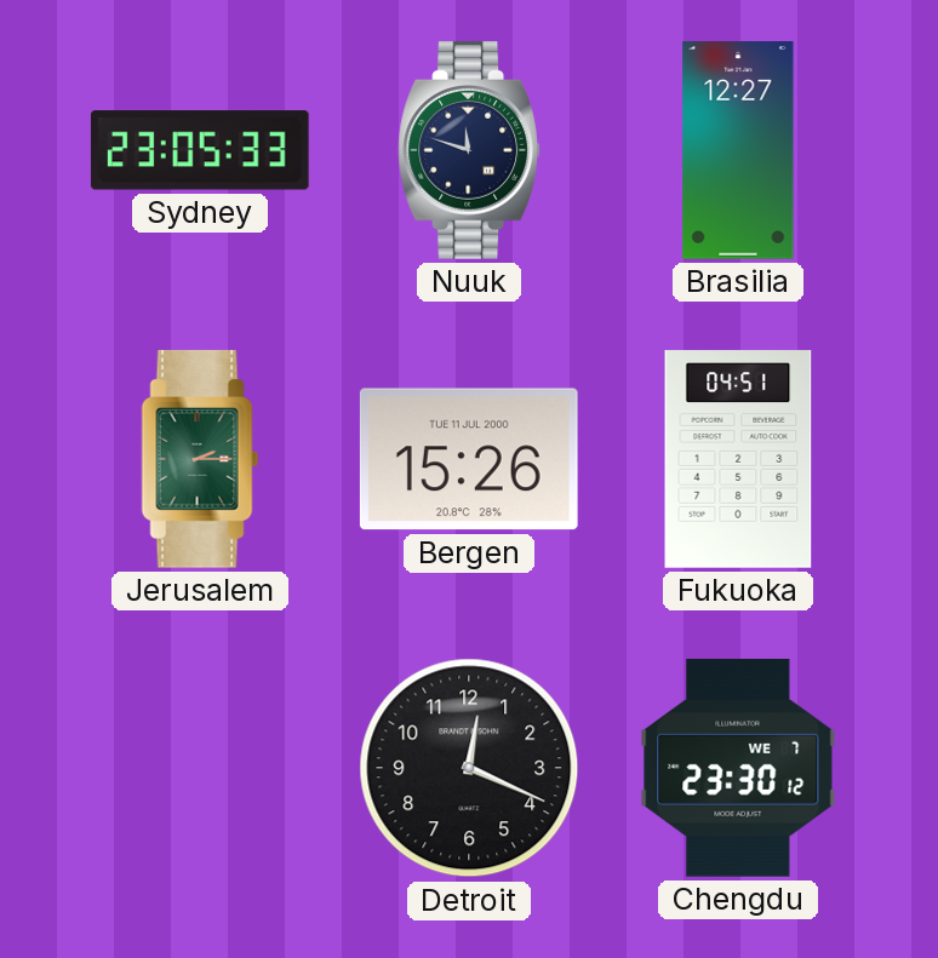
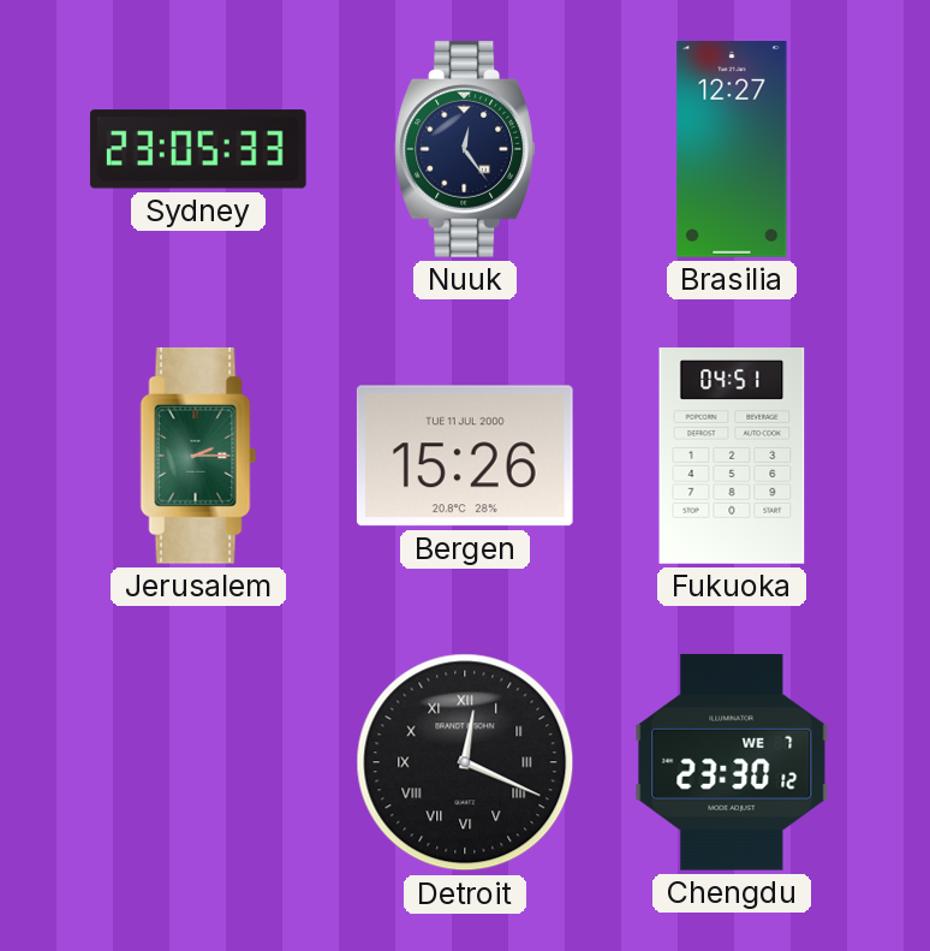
Nuuk: 11:48 -> 12:24 (466, 149)
Detroit numerals: Arabic -> Roman (465, 762)
